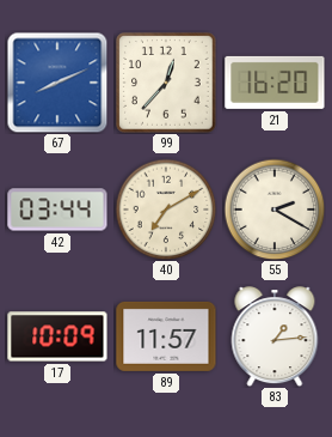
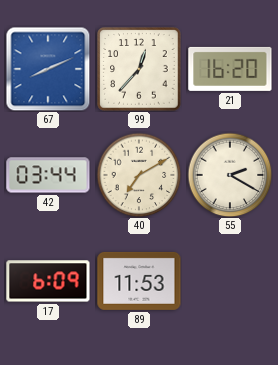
17: 10:09 -> 6:09 (48, 281)
89: 11:57 -> 11:53 (139, 281)
83: 1:14 -> none (275, 336)
